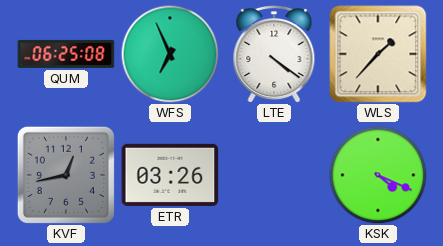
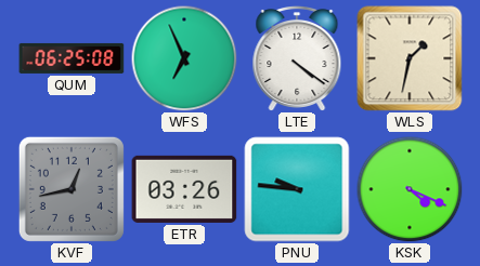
WLS: 1:37 -> 1:32 (410, 58)
PNU: none -> 9:46 (297, 189)
